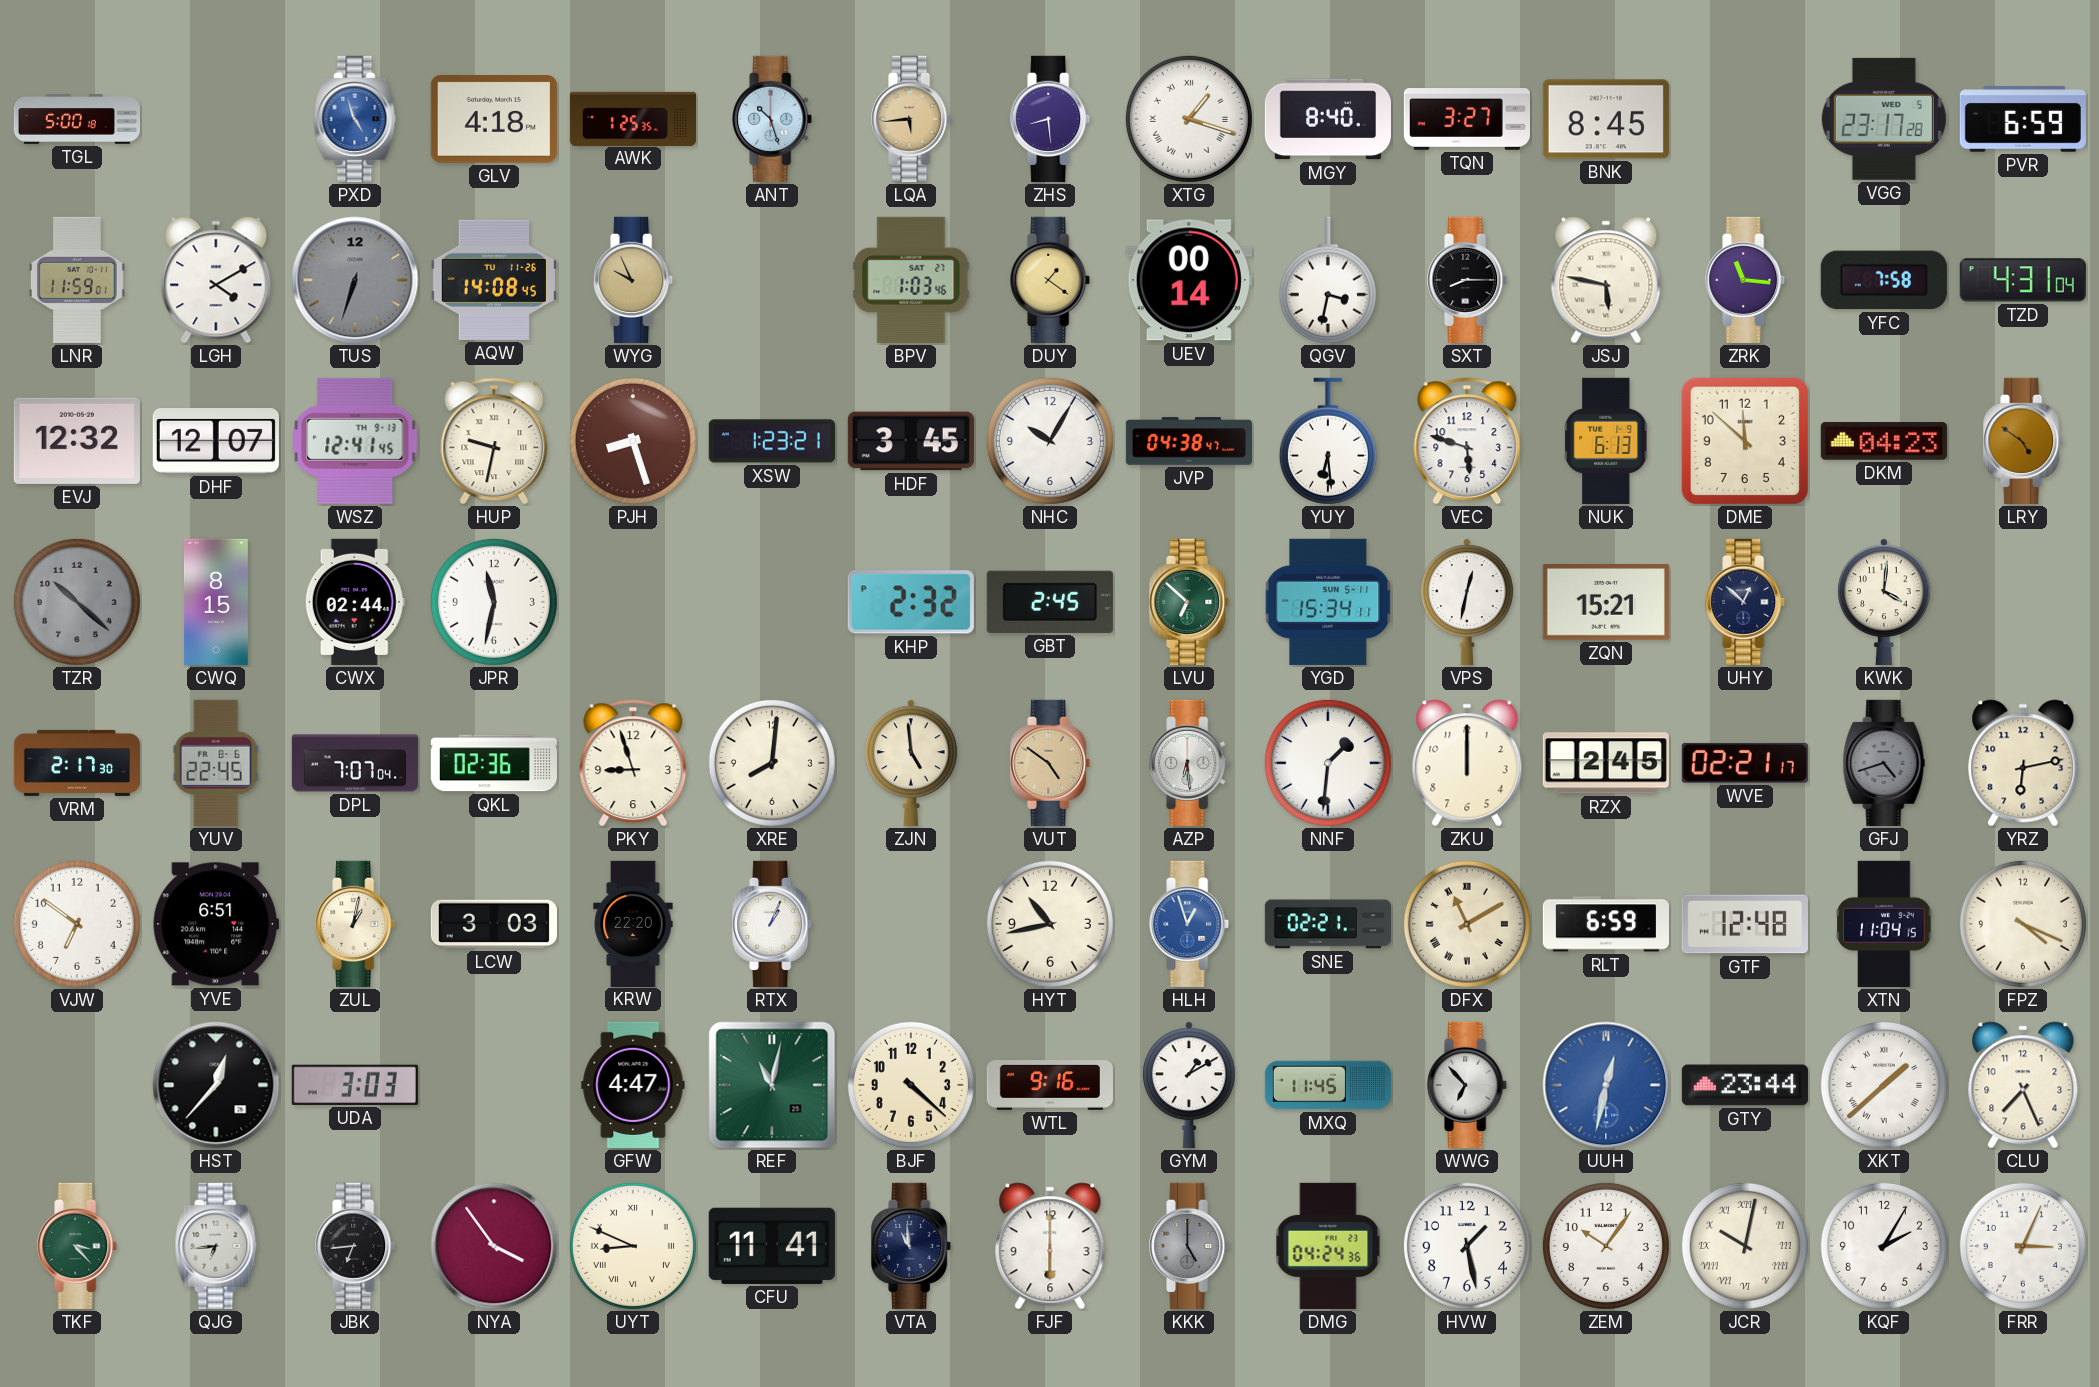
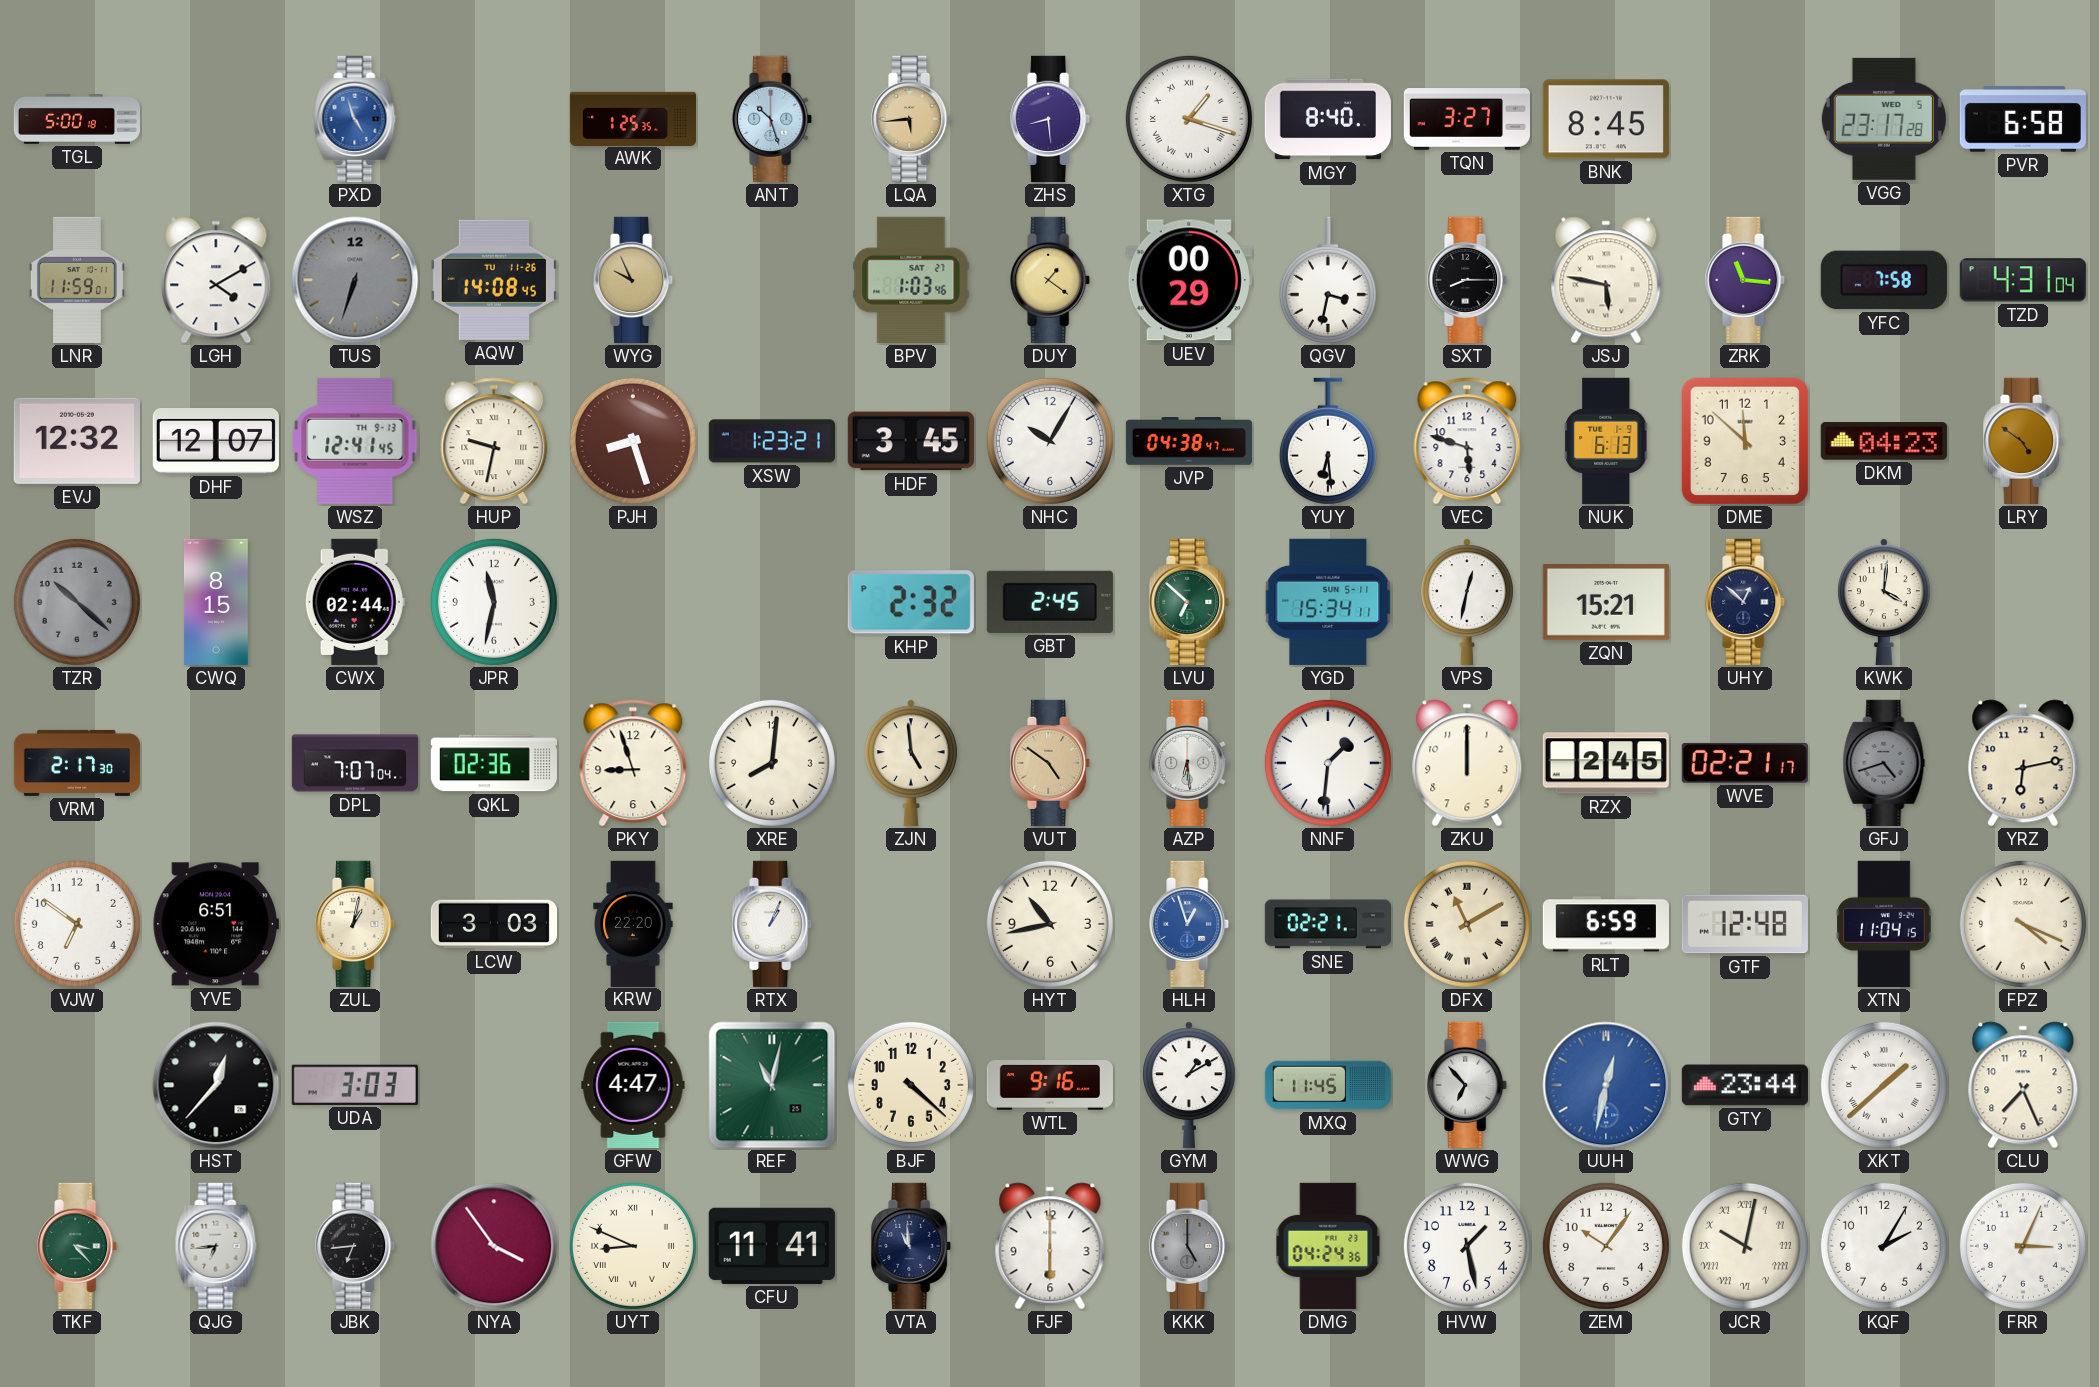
GLV: 4:18 -> none (494, 120)
PVR: 6:59 -> 6:58 (2023, 119)
UEV: 00:14 -> 00:29 (1189, 280)
YUV: 22:45 -> none (216, 763)
